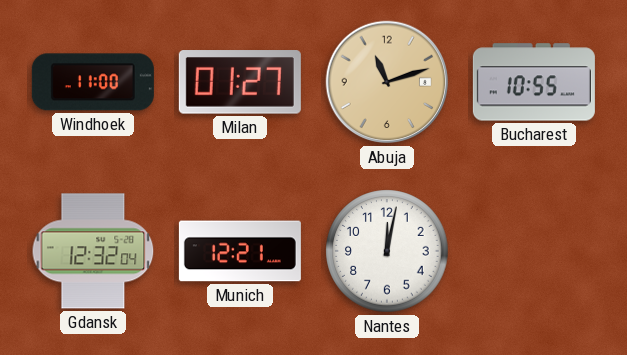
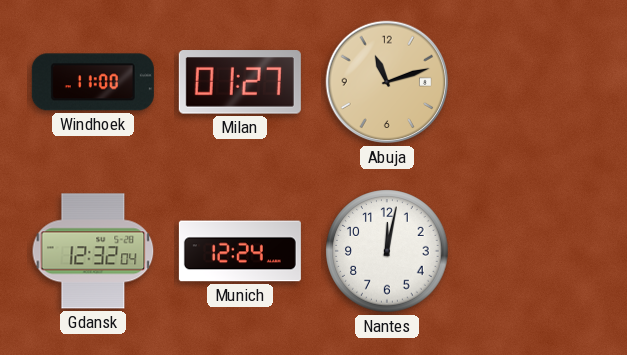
Bucharest: 10:55 -> none (534, 82)
Munich: 12:21 -> 12:24 (240, 251)
